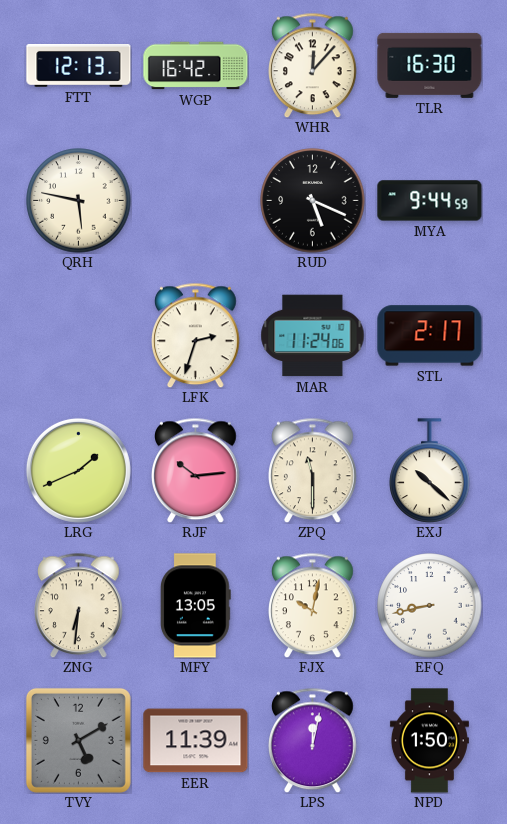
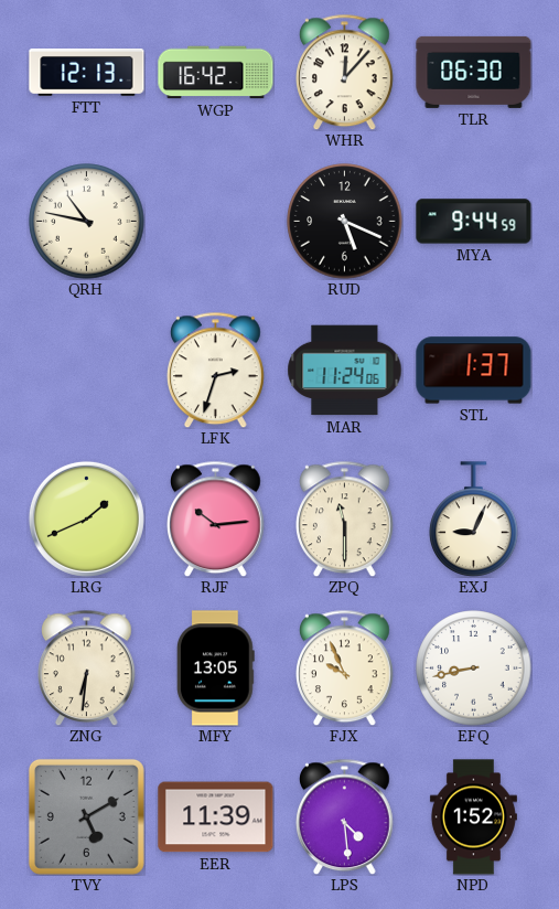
TLR: 16:30 -> 06:30 (474, 72)
QRH: 5:47 -> 10:47 (87, 222)
STL: 2:17 -> 1:37 (474, 371)
EXJ: 10:22 -> 9:04 (474, 520)
FJX: 10:02 -> 9:56 (345, 667)
LPS: 12:02 -> 4:29 (345, 816)
NPD: 1:50 -> 1:52 (473, 817)
